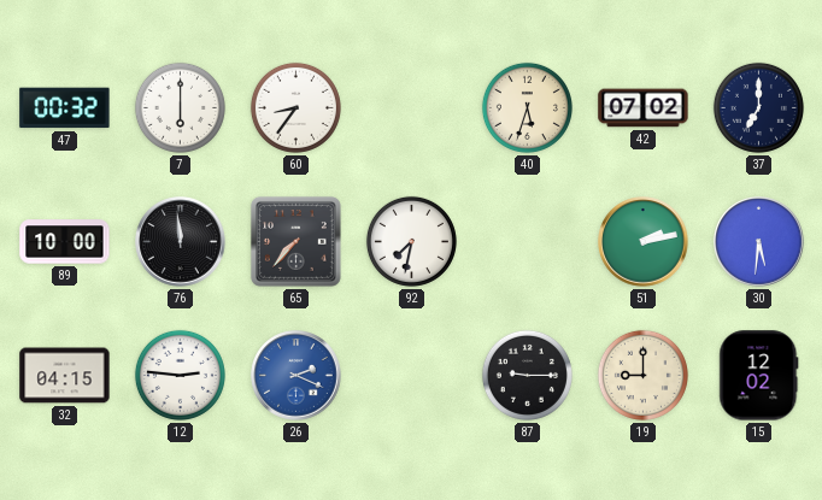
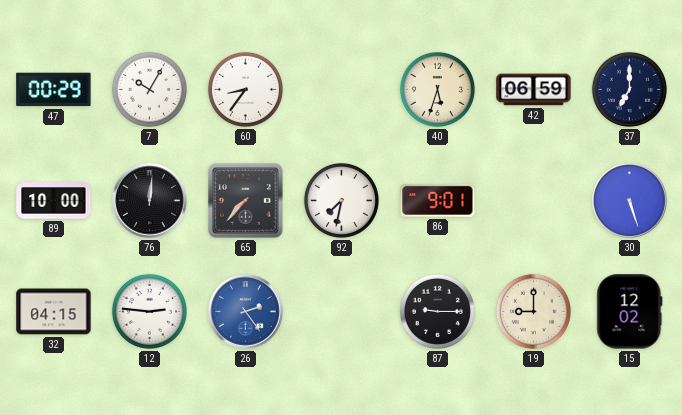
47: 00:32 -> 00:29 (54, 90)
7: 6:00 -> 10:05 (149, 89)
42: 07:02 -> 06:59 (534, 90)
76: 11:59 -> 12:01 (150, 201)
86: none -> 9:01 (438, 200)
51: 2:13 -> none (644, 242)
30: 5:31 -> 5:27 (630, 201)
26: 2:19 -> 2:24 (246, 312)
